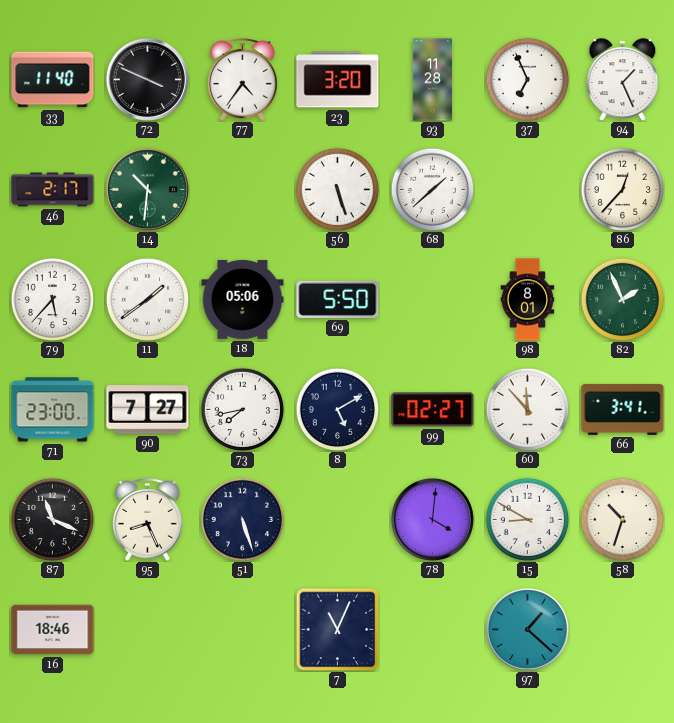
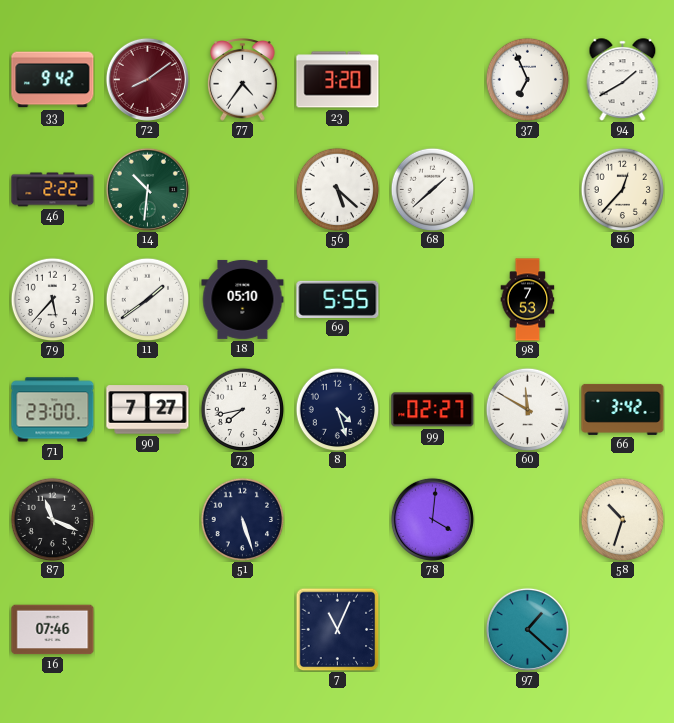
33: 11:40 -> 9:42 (53, 80)
72: 3:49 -> 8:09 (147, 79)
72 dial: black -> burgundy (147, 79)
93: 11:28 -> none (433, 80)
94: 1:26 -> 1:40 (623, 80)
46: 2:17 -> 2:22 (53, 190)
56: 5:27 -> 5:22 (337, 189)
18: 05:06 -> 05:10 (243, 299)
69: 5:50 -> 5:55 (338, 299)
98: 8:01 -> 7:53 (528, 300)
82: 1:56 -> none (622, 299)
8: 5:10 -> 4:27 (337, 409)
60: 11:53 -> 11:50 (527, 409)
66: 3:41 -> 3:42 (623, 409)
95: 8:26 -> none (148, 520)
15: 8:50 -> none (527, 519)
16: 18:46 -> 07:46 (53, 630)
